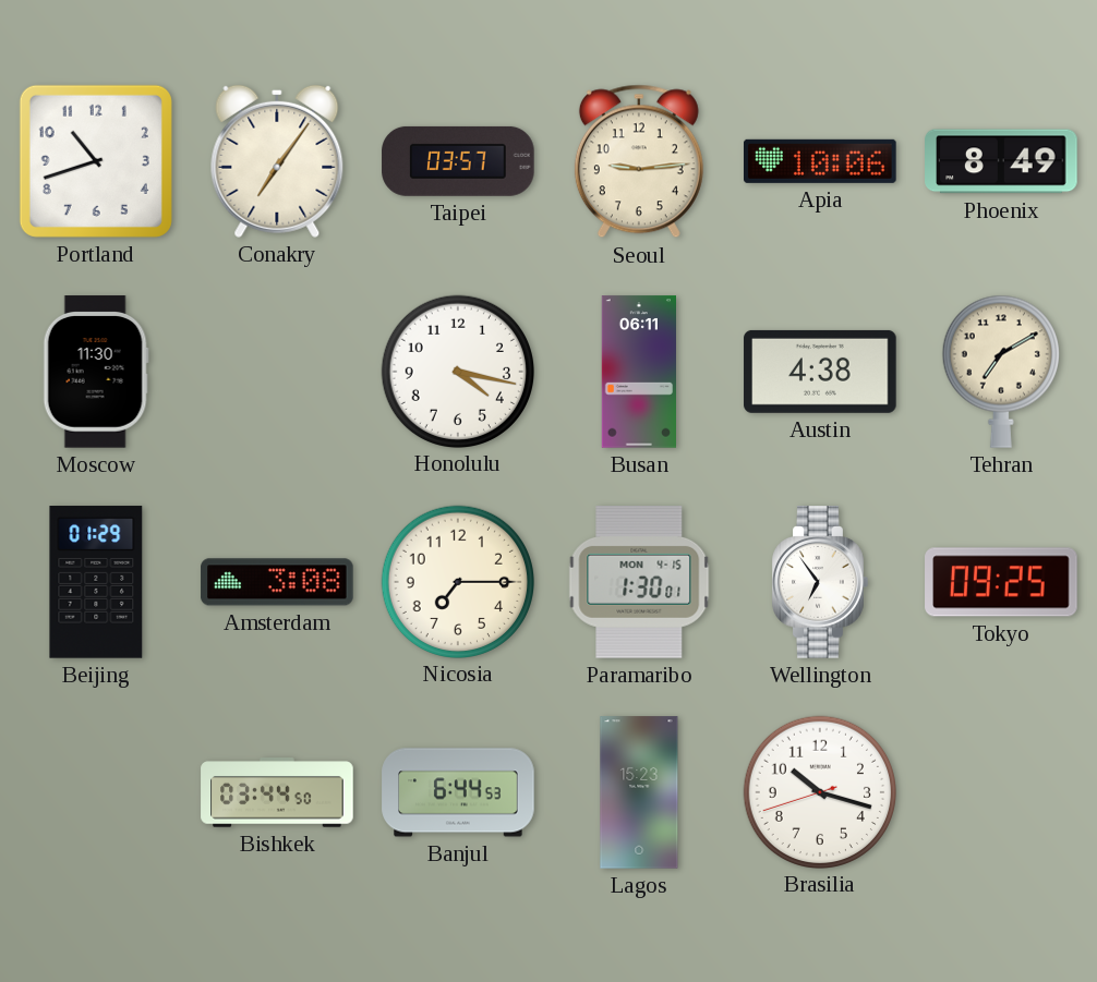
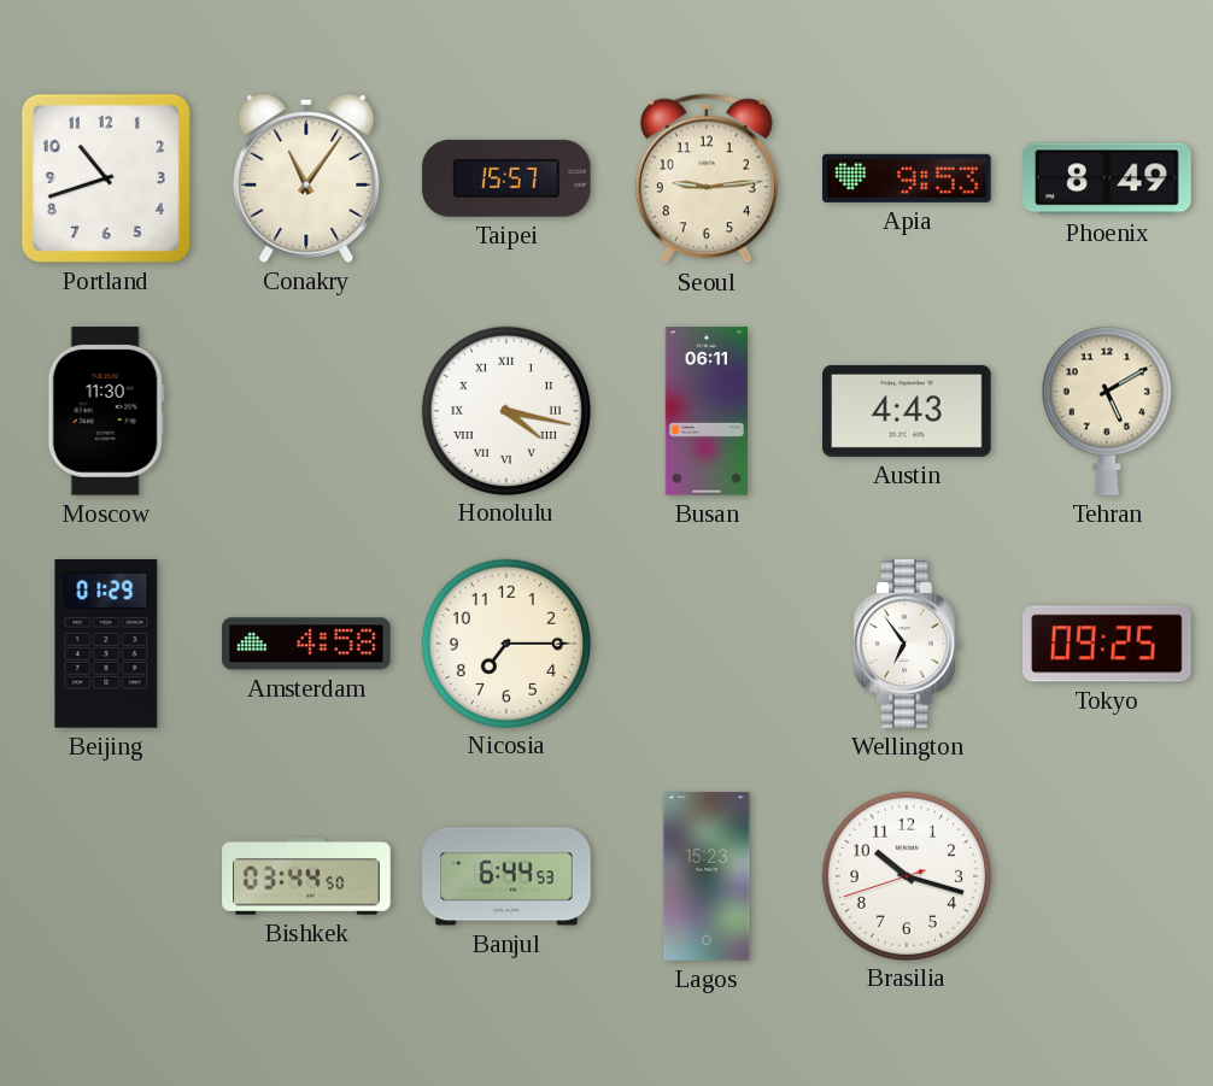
Conakry: 7:06 -> 11:06 (306, 178)
Taipei: 03:57 -> 15:57 (506, 178)
Apia: 10:06 -> 9:53 (908, 178)
Honolulu numerals: Arabic -> Roman (505, 410)
Austin: 4:38 -> 4:43 (907, 411)
Tehran: 7:10 -> 5:10 (1107, 411)
Amsterdam: 3:08 -> 4:58 (306, 644)
Paramaribo: 1:30 -> none (639, 582)
